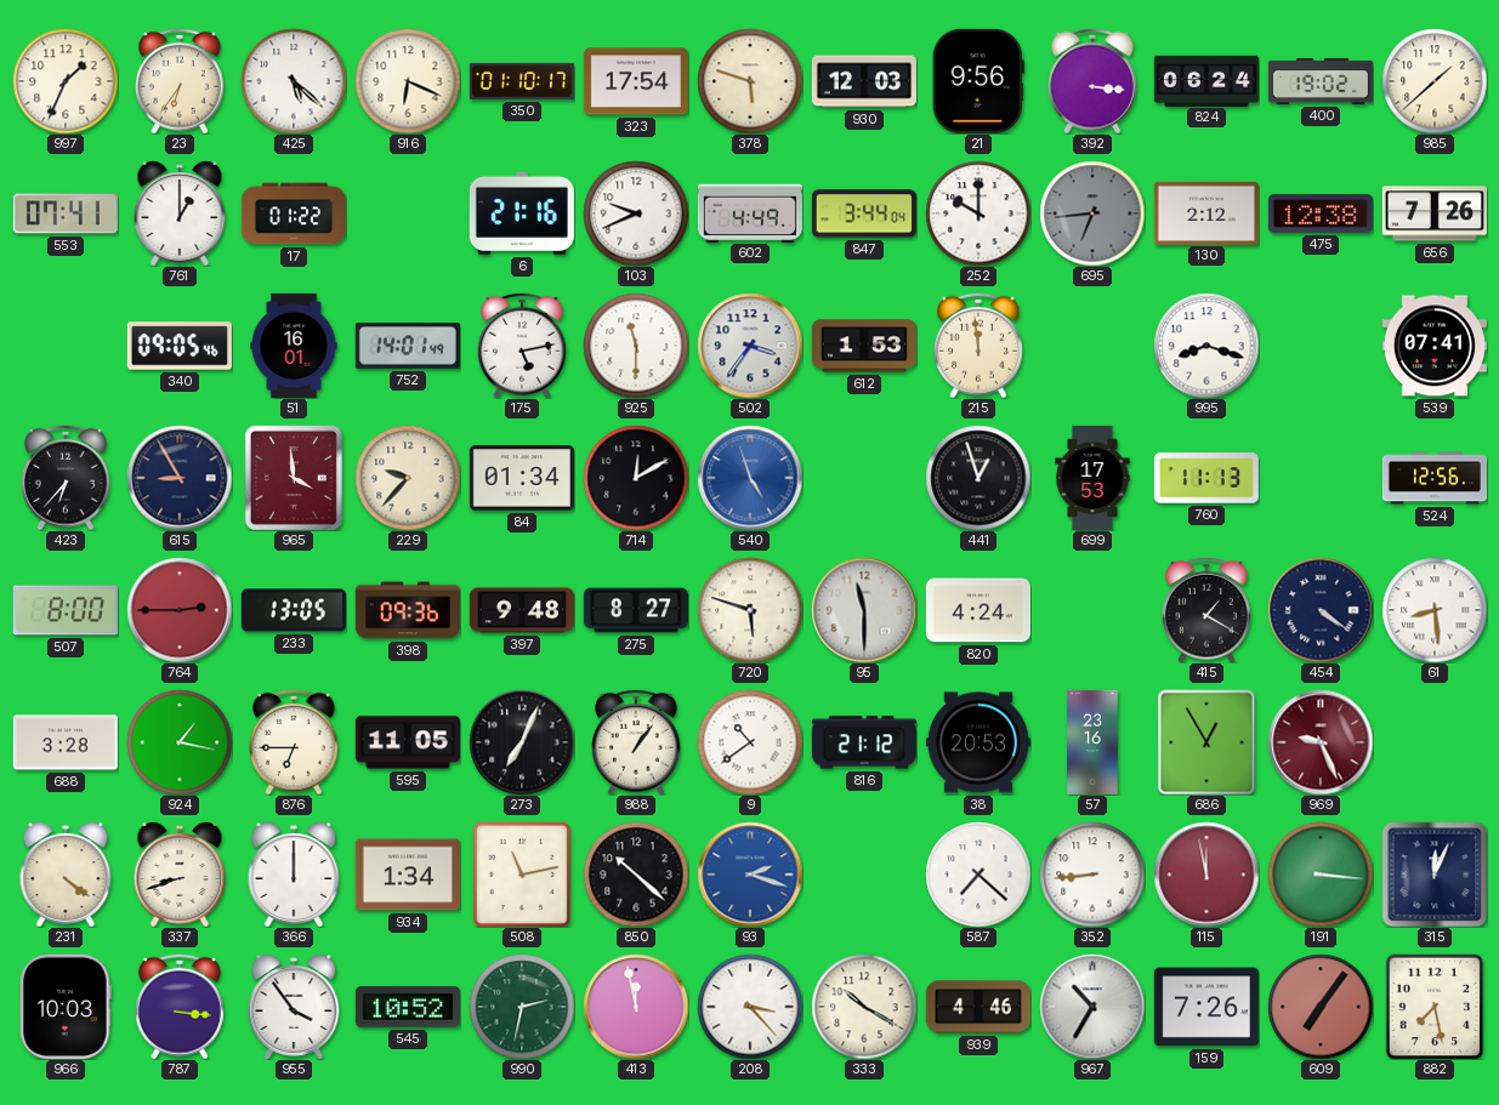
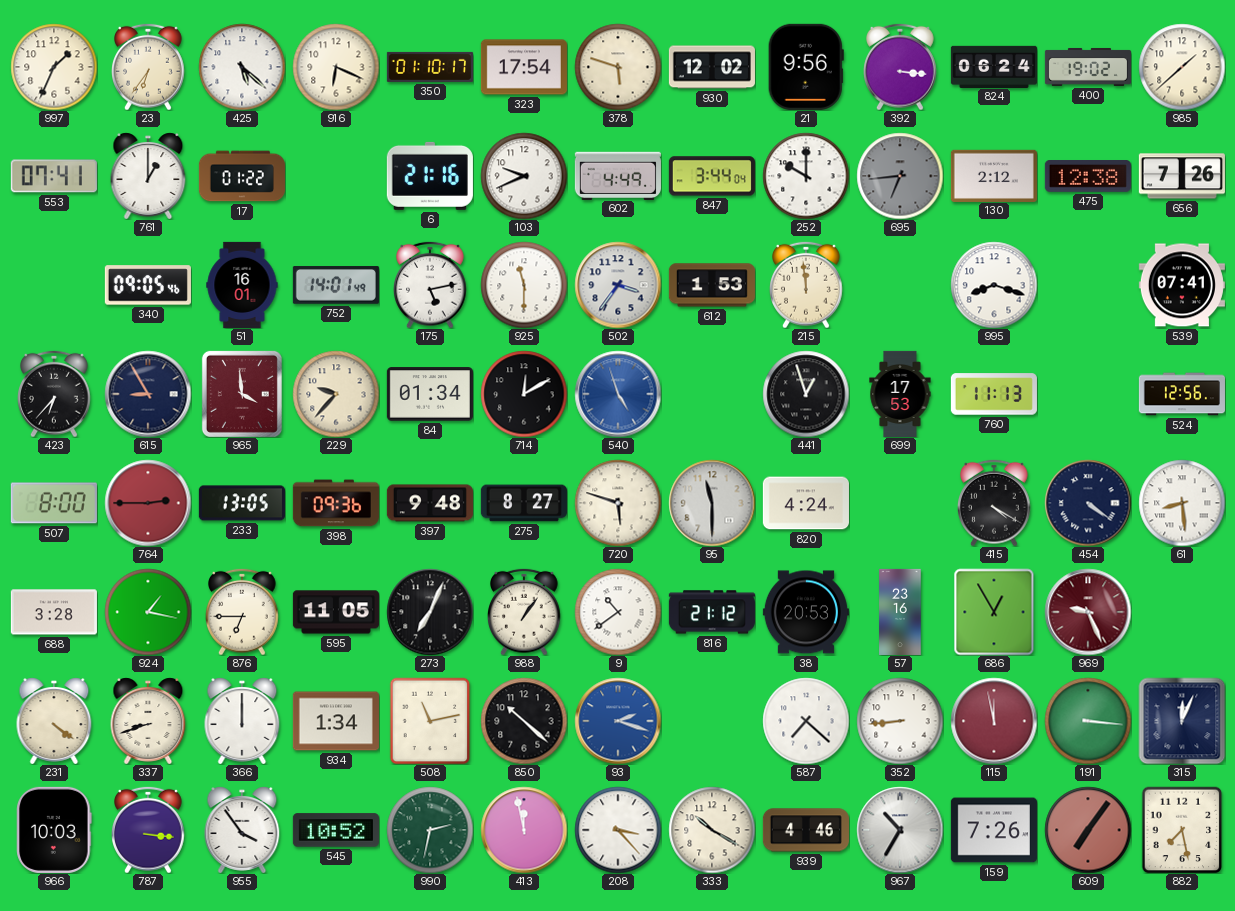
930: 12:03 -> 12:02 (712, 67)
415: 1:20 -> 4:20 (995, 503)
